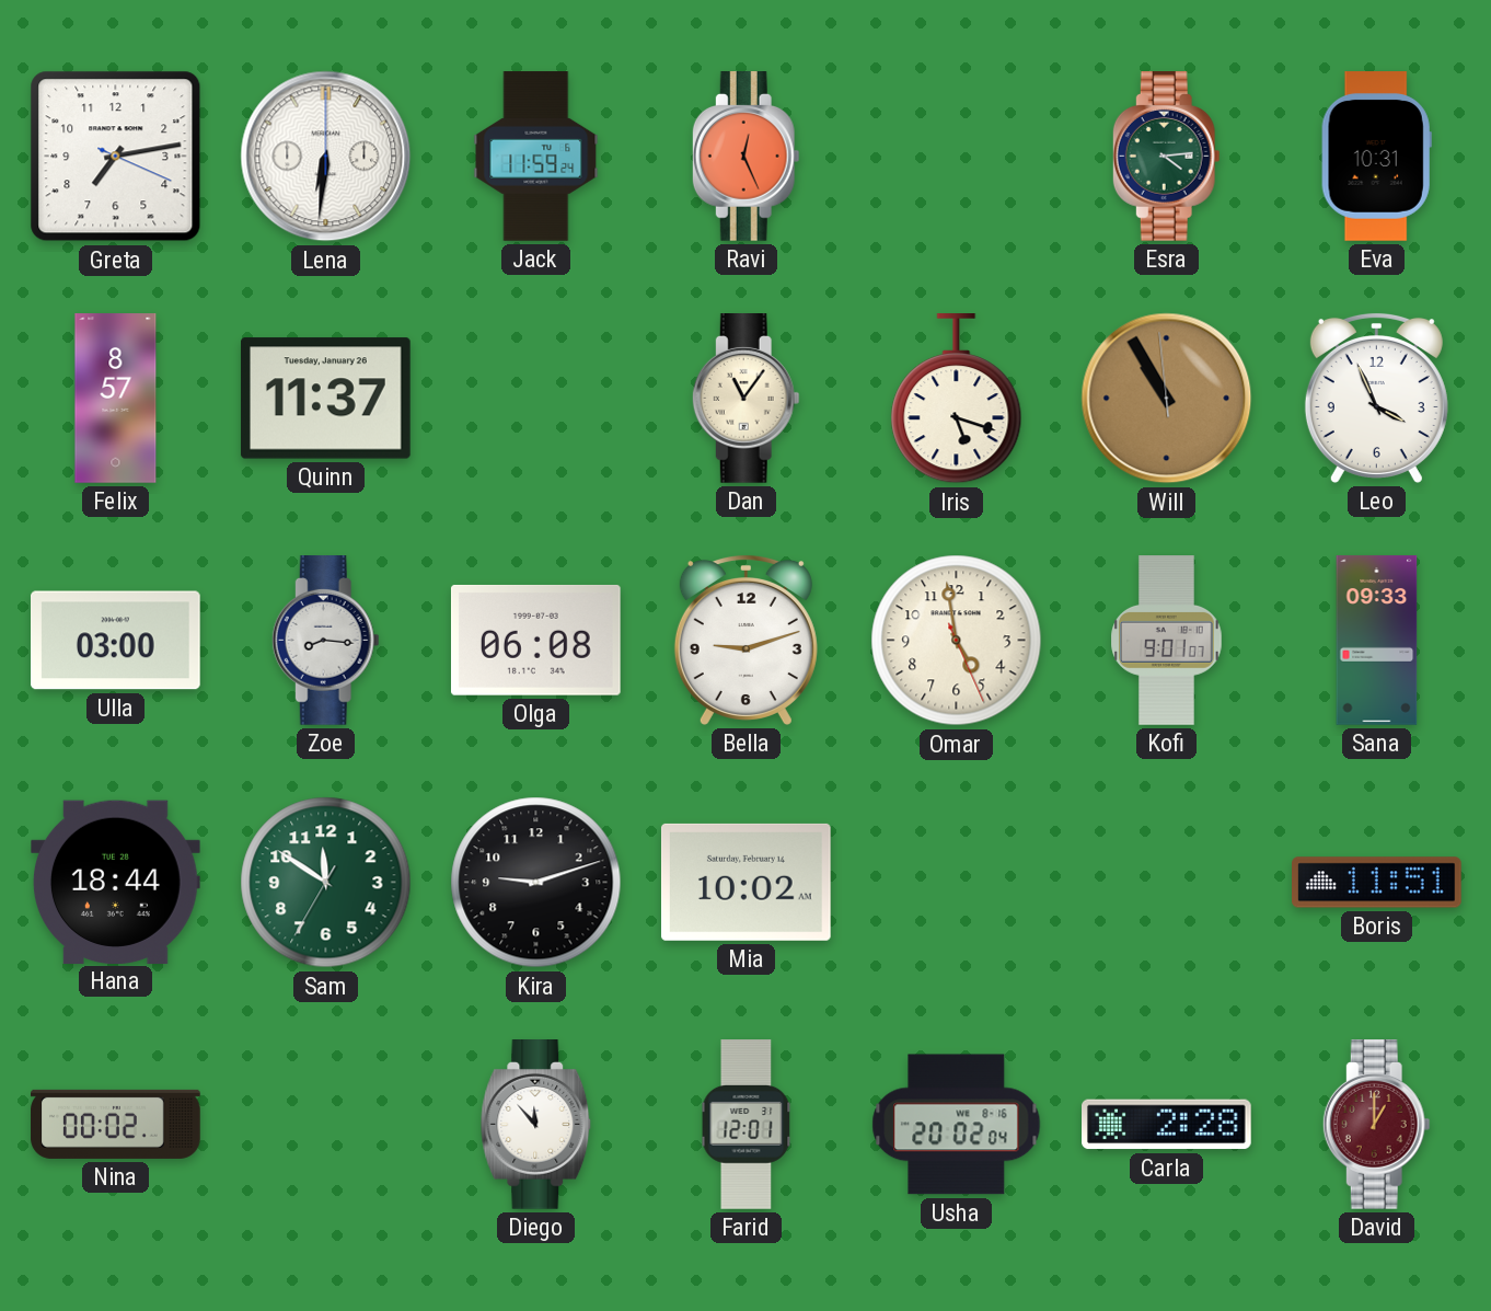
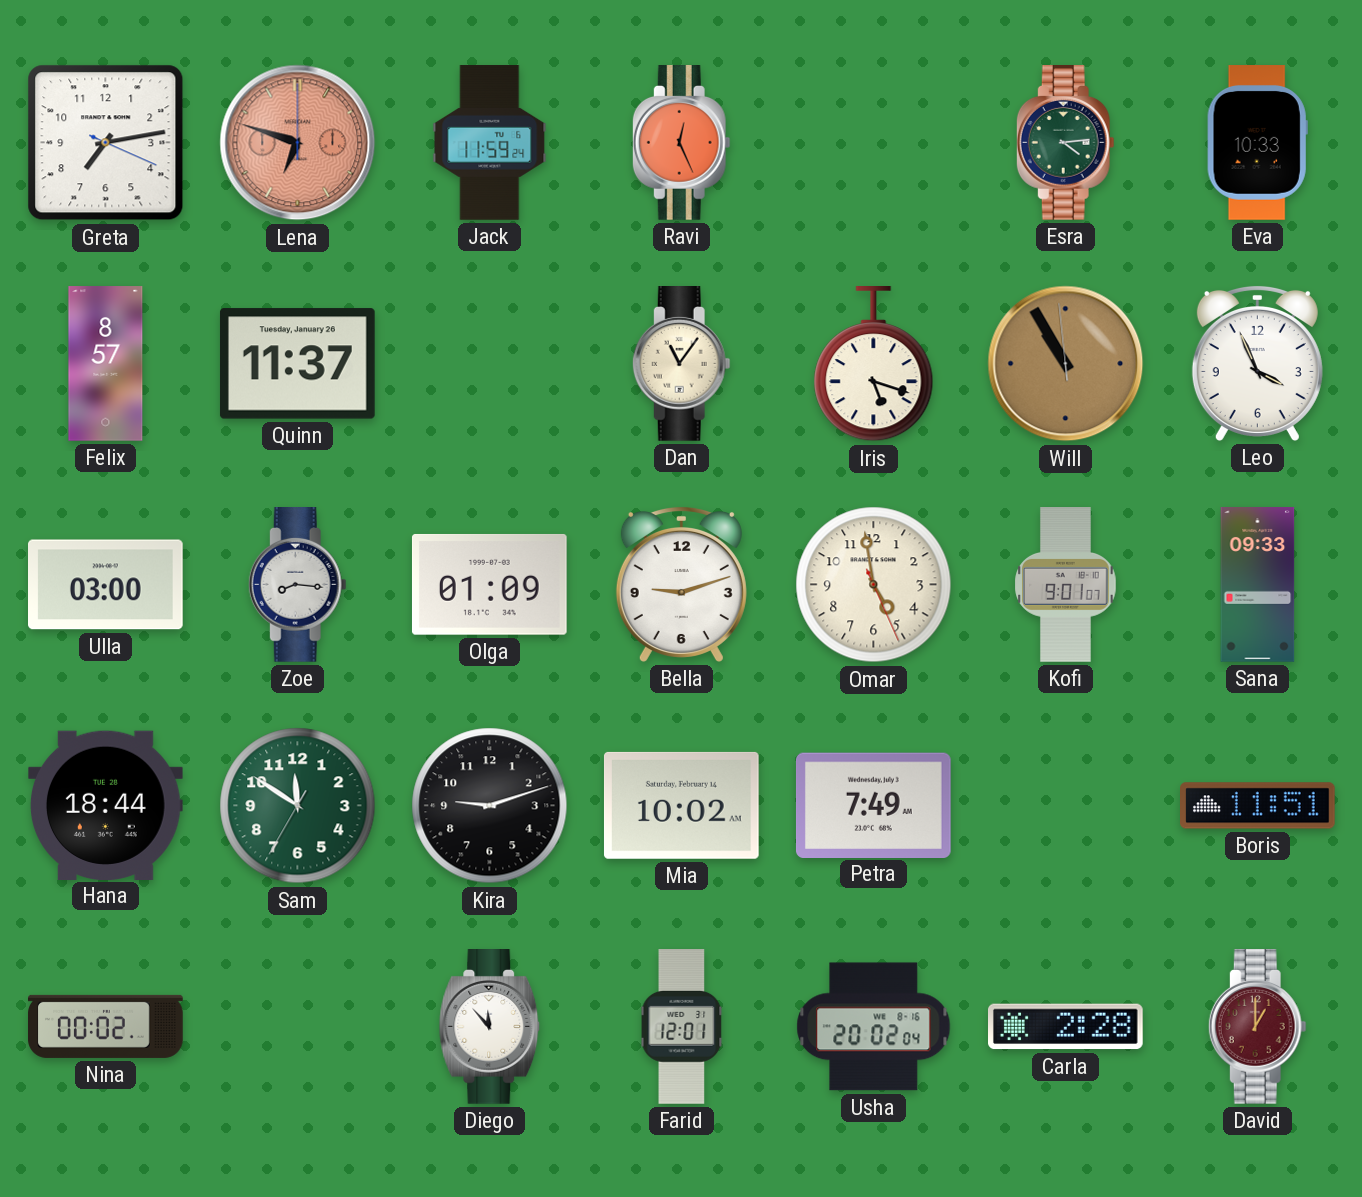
Lena: 6:31 -> 6:48 (298, 143)
Lena dial: white -> salmon (298, 143)
Eva: 10:31 -> 10:33 (1257, 143)
Olga: 06:08 -> 01:09 (489, 584)
Petra: none -> 7:49 (873, 805)
